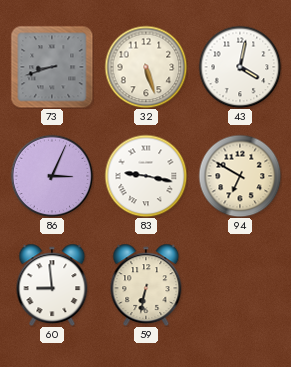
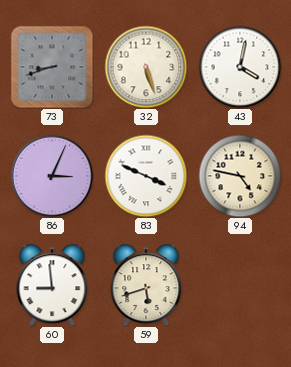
83: 9:17 -> 3:49 (146, 176)
94: 6:50 -> 4:47 (240, 176)
59: 6:32 -> 5:42 (146, 285)
